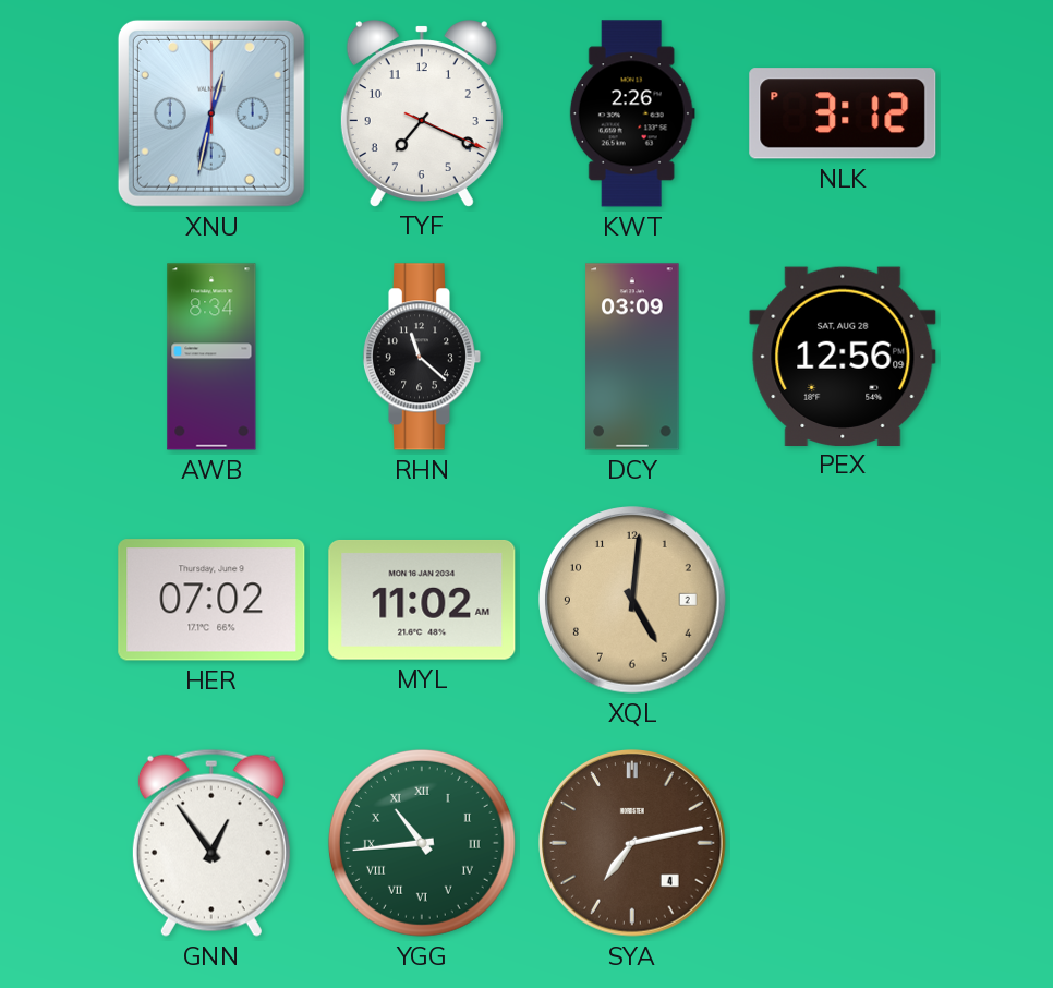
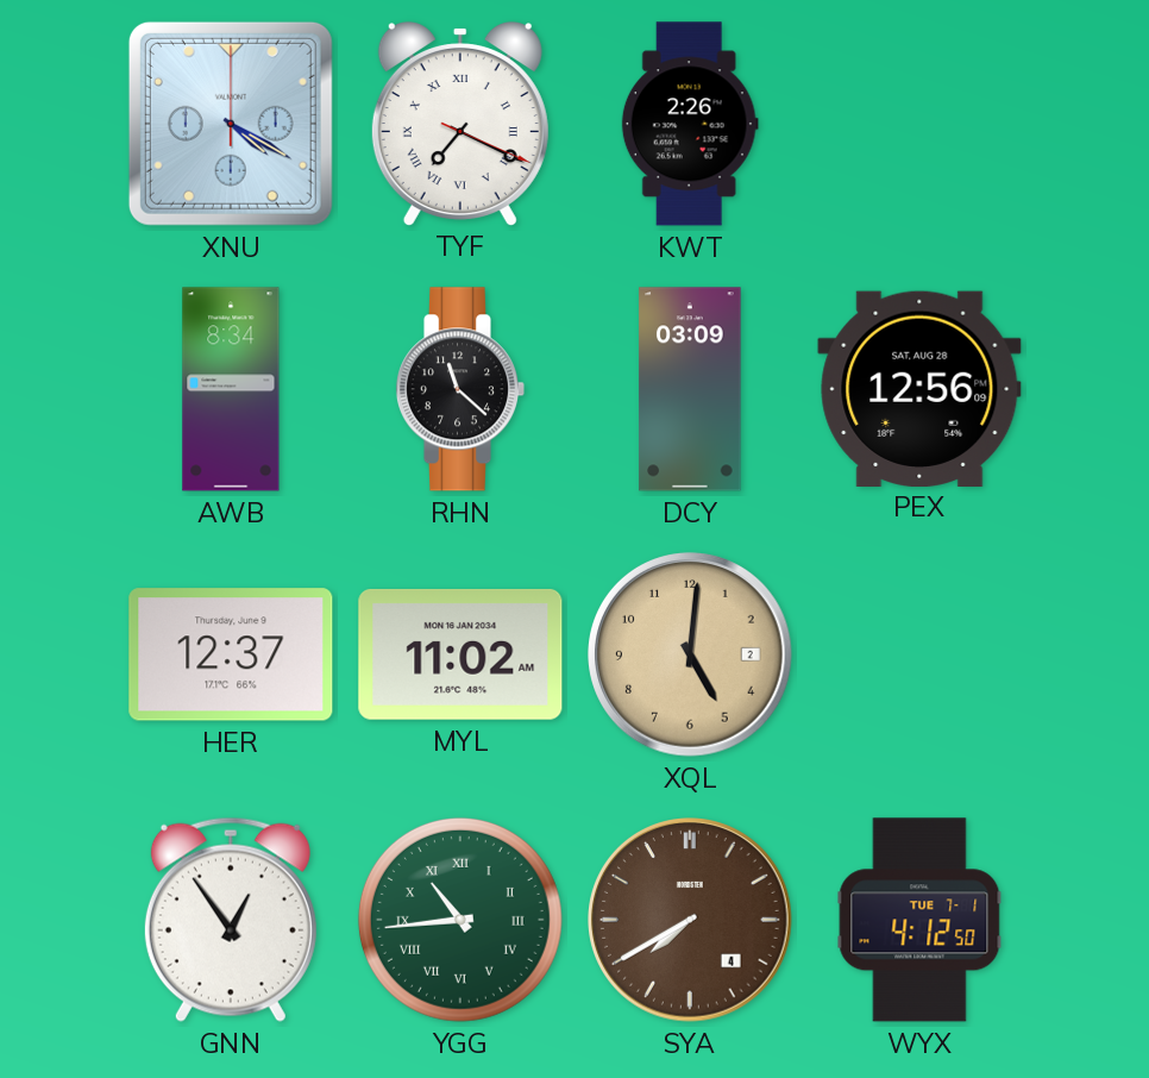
XNU: 12:32 -> 4:20 (231, 124)
TYF numerals: Arabic -> Roman (460, 124)
NLK: 3:12 -> none (843, 113)
HER: 07:02 -> 12:37 (231, 654)
SYA: 7:13 -> 7:40 (691, 921)
WYX: none -> 4:12 (919, 920)
